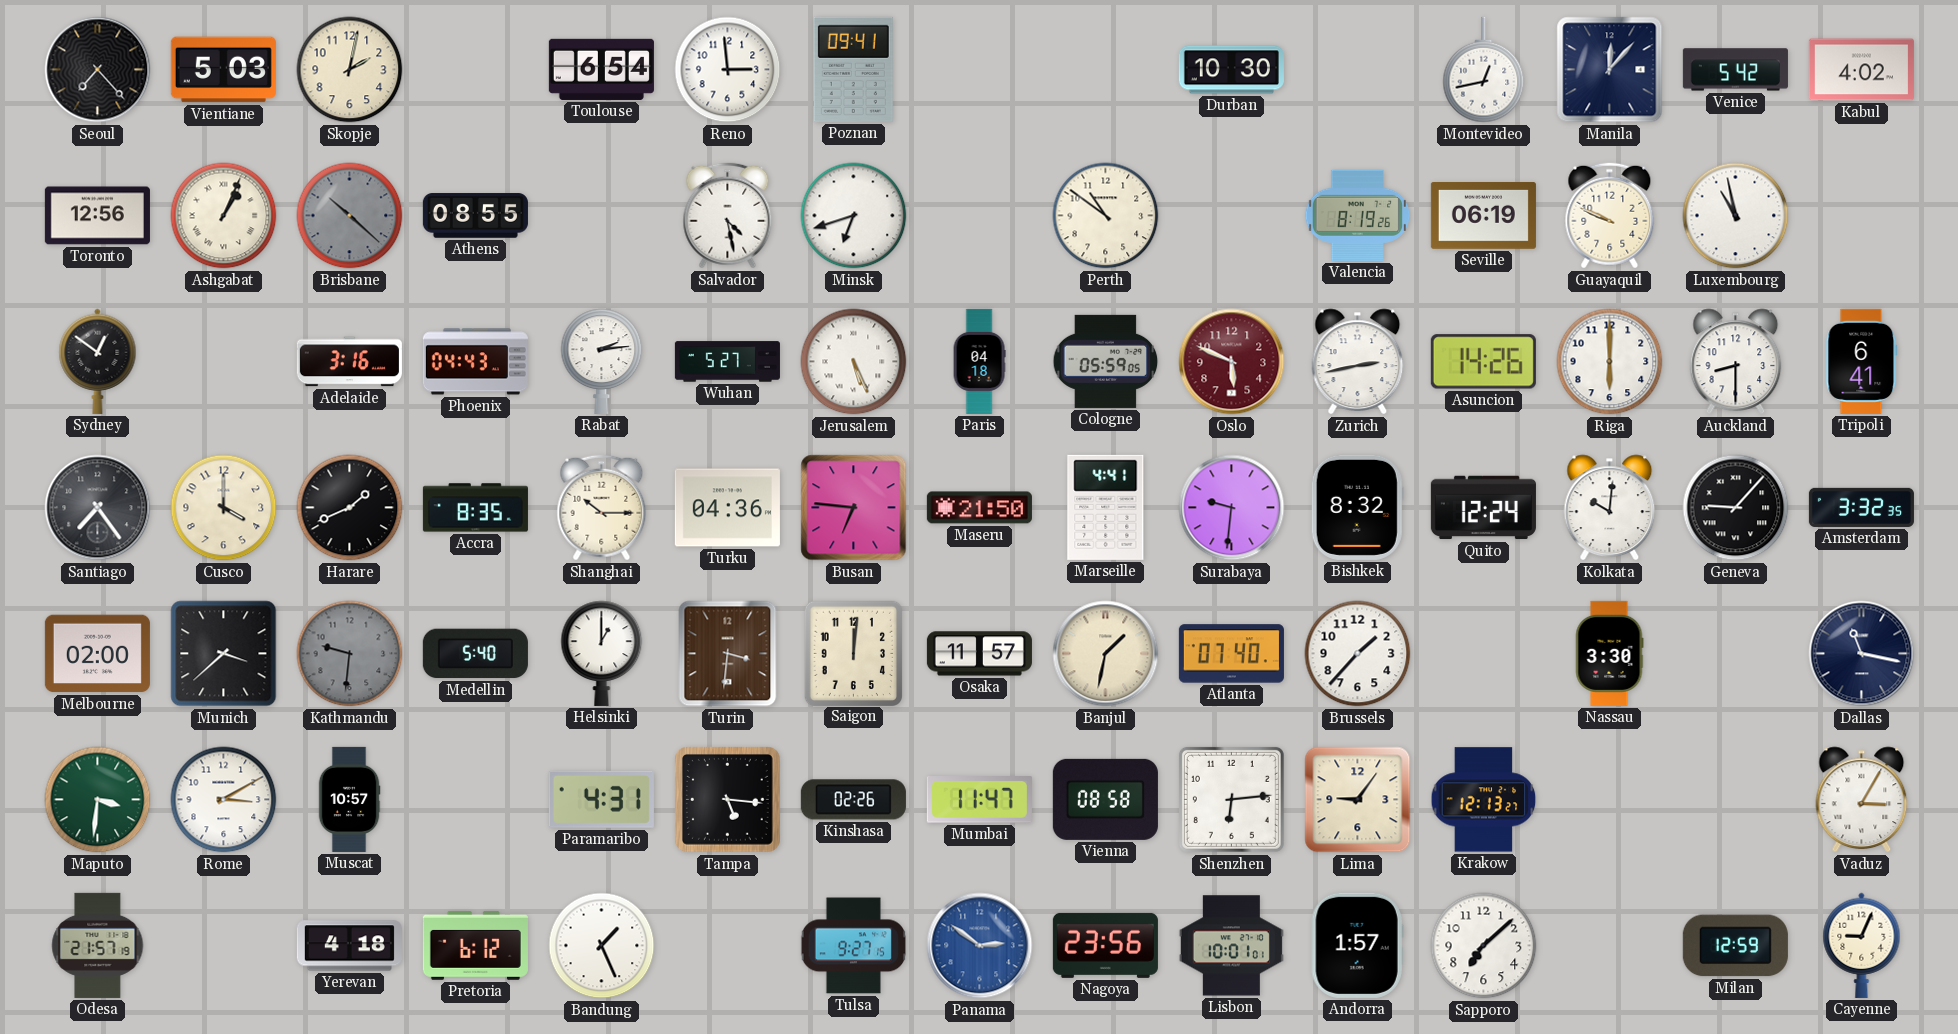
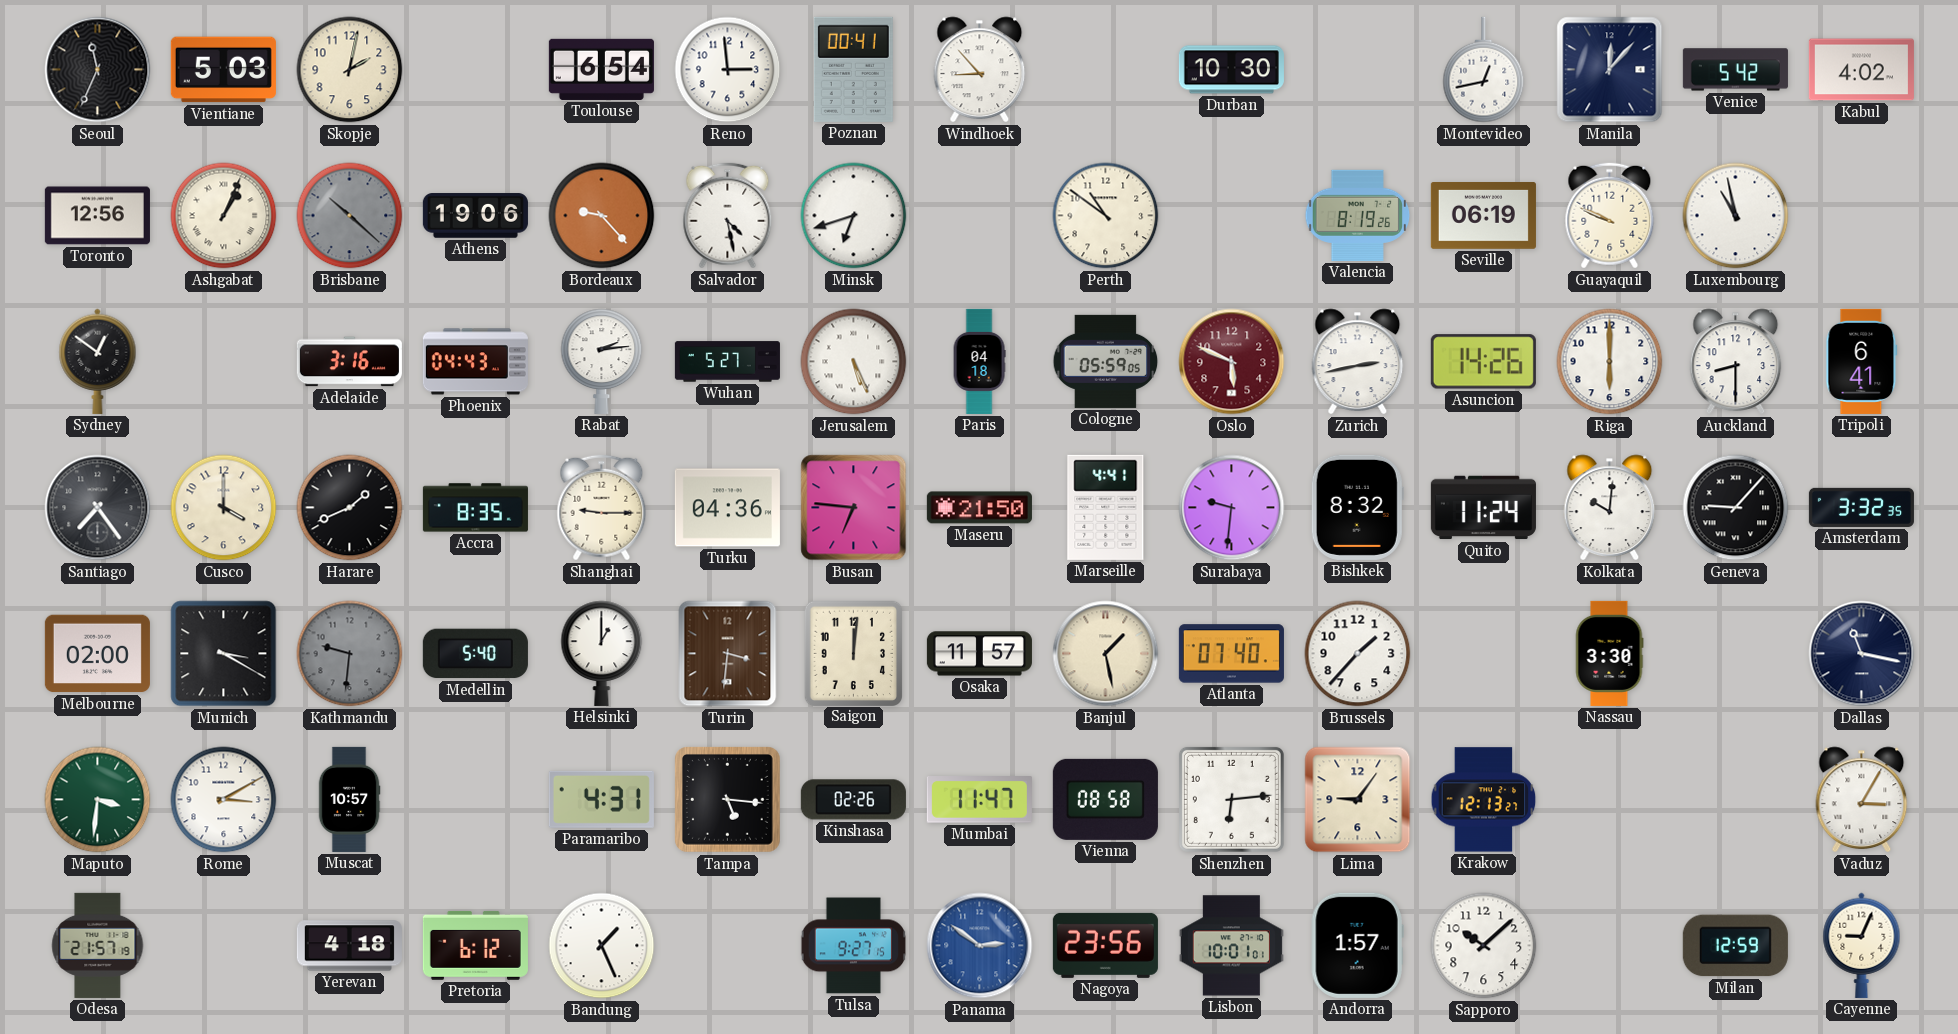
Seoul: 7:23 -> 11:34 (98, 70)
Poznan: 09:41 -> 00:41 (853, 69)
Windhoek: none -> 8:53 (980, 70)
Athens: 08:55 -> 19:06 (475, 216)
Bordeaux: none -> 9:23 (602, 216)
Shanghai: 10:15 -> 9:15 (602, 508)
Quito: 12:24 -> 11:24 (1483, 508)
Munich: 3:38 -> 3:20 (224, 654)
Banjul: 1:32 -> 1:28 (1106, 654)
Sapporo: 7:08 -> 10:08 (1484, 946)
